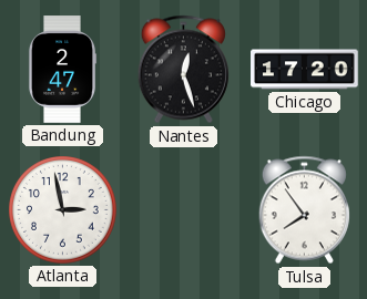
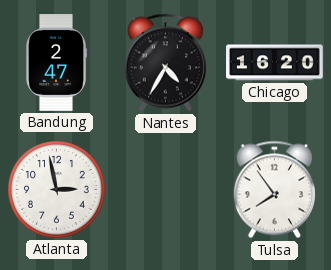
Nantes: 12:27 -> 4:35 (165, 63)
Chicago: 17:20 -> 16:20 (275, 63)
